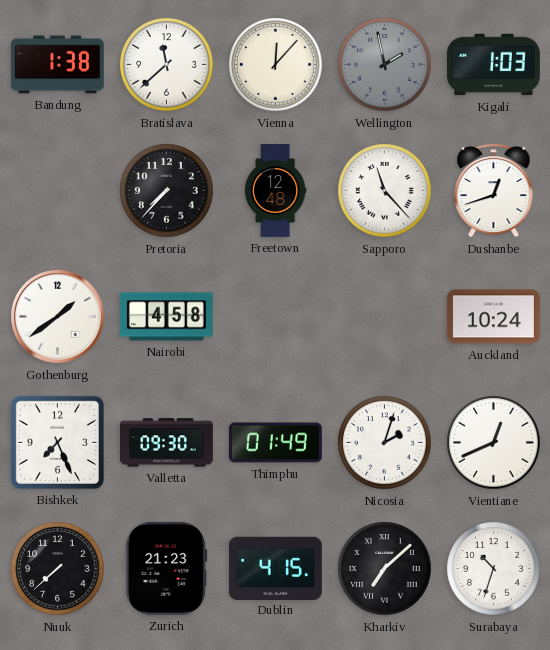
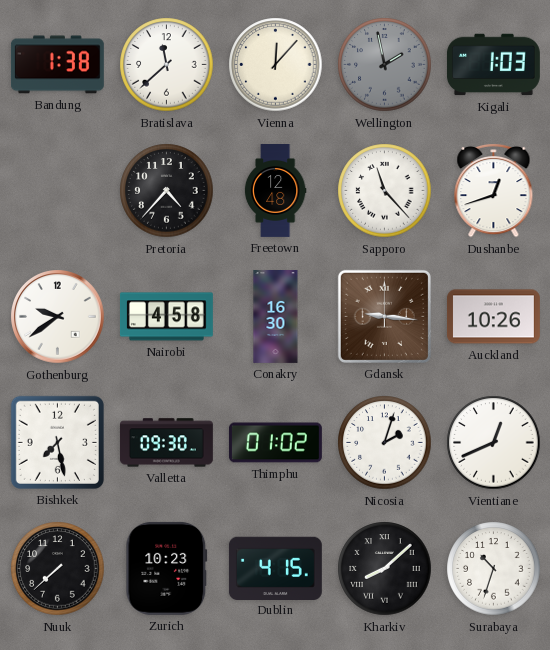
Pretoria: 7:37 -> 4:37 (167, 191)
Gothenburg: 1:39 -> 9:39 (58, 317)
Conakry: none -> 16:30 (276, 317)
Gdansk: none -> 9:16 (384, 316)
Auckland: 10:24 -> 10:26 (493, 317)
Bishkek: 7:26 -> 7:28 (57, 442)
Thimphu: 01:49 -> 01:02 (275, 443)
Zurich: 21:23 -> 10:23 (167, 568)
Kharkiv: 7:08 -> 8:08 (385, 569)
